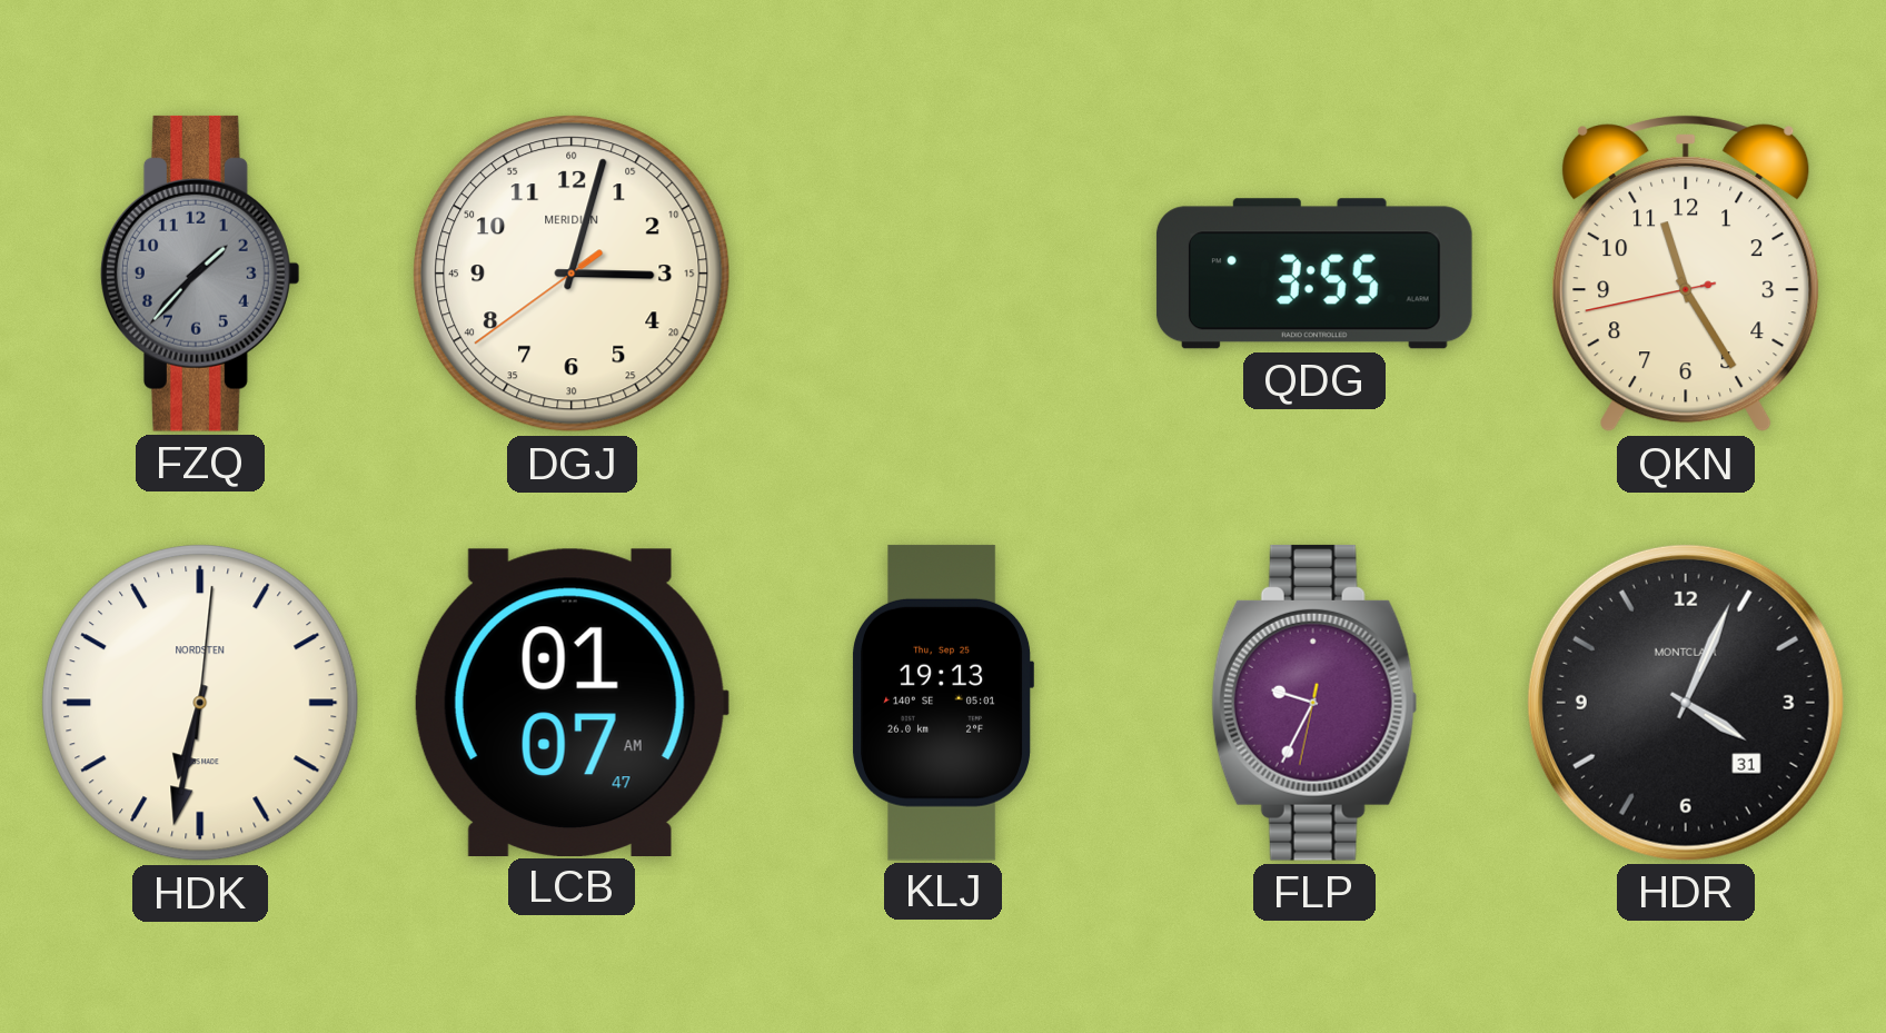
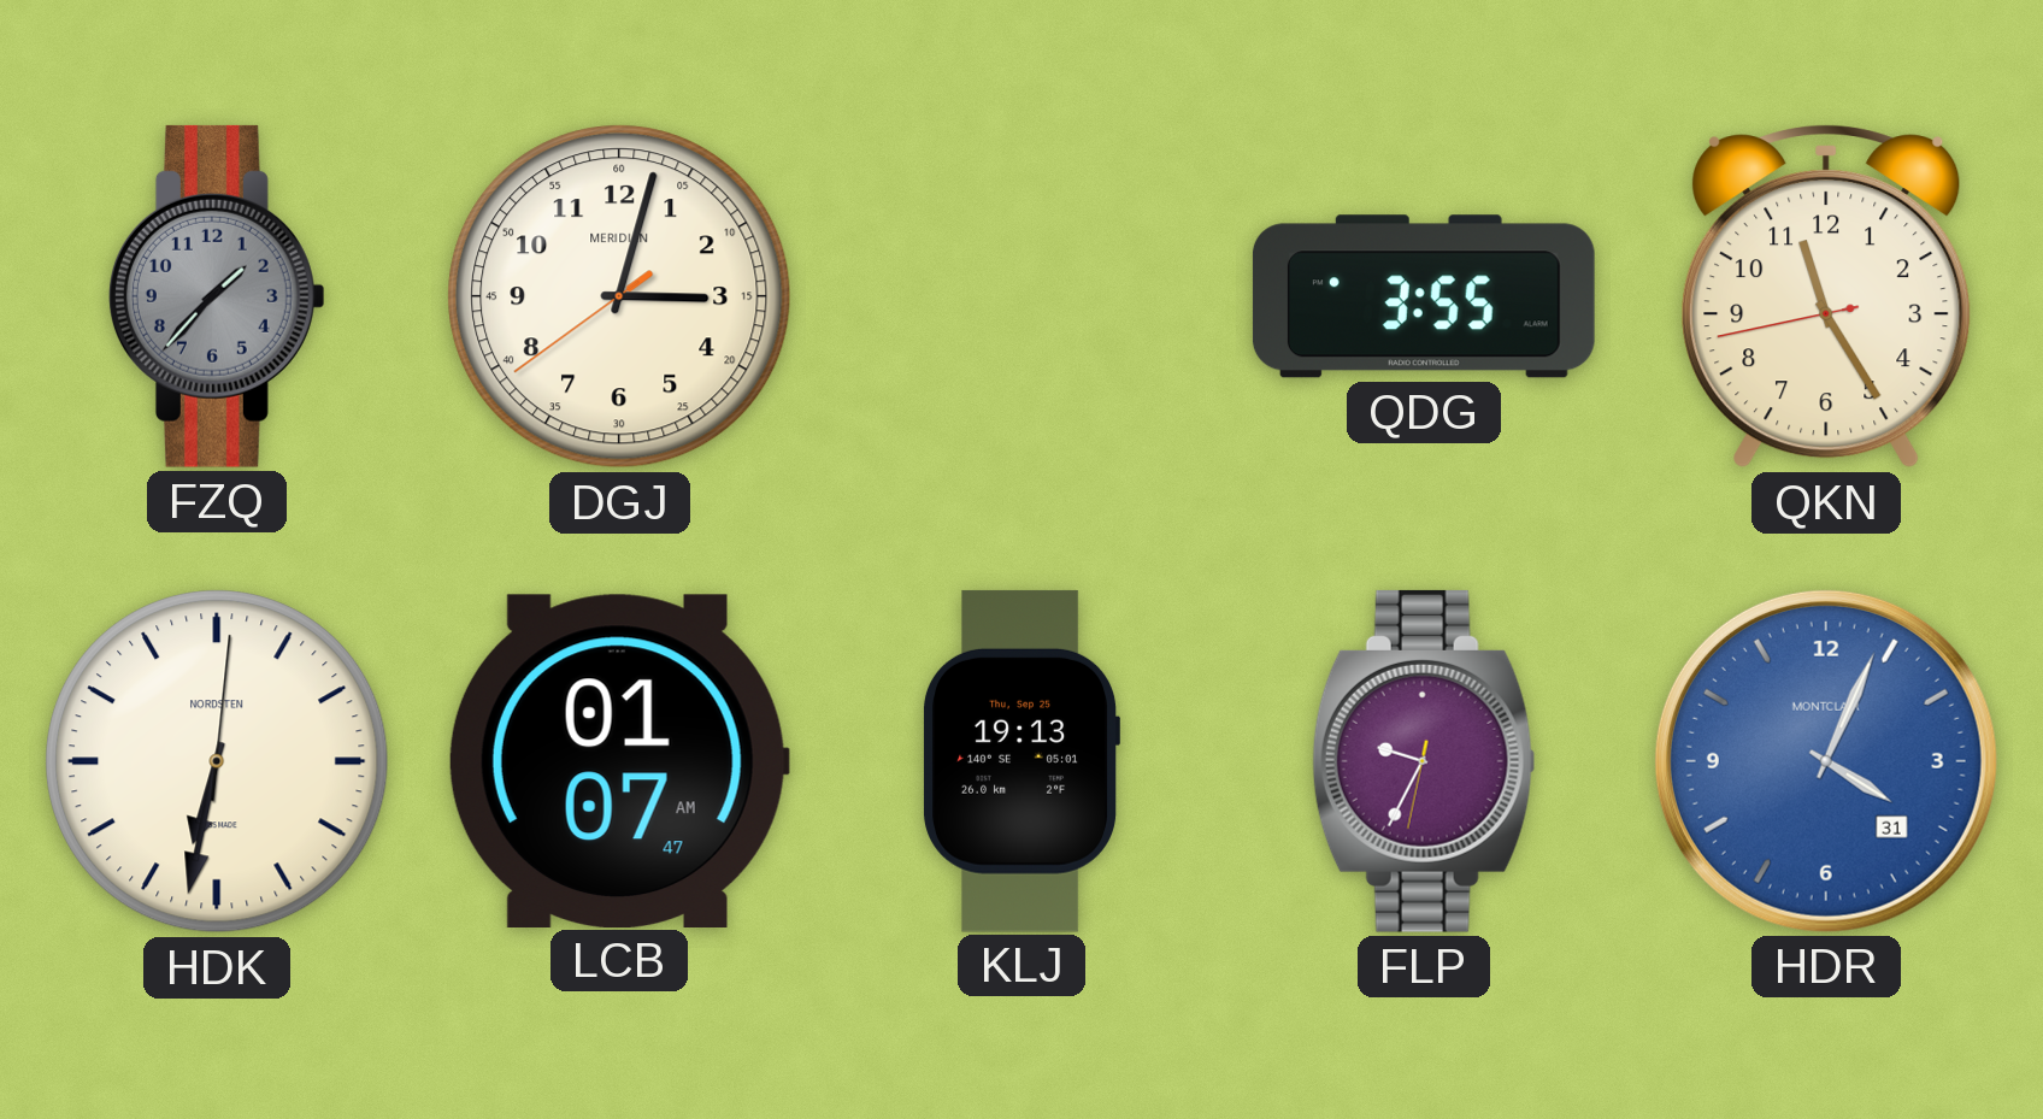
HDR dial: black -> blue (1826, 761)
